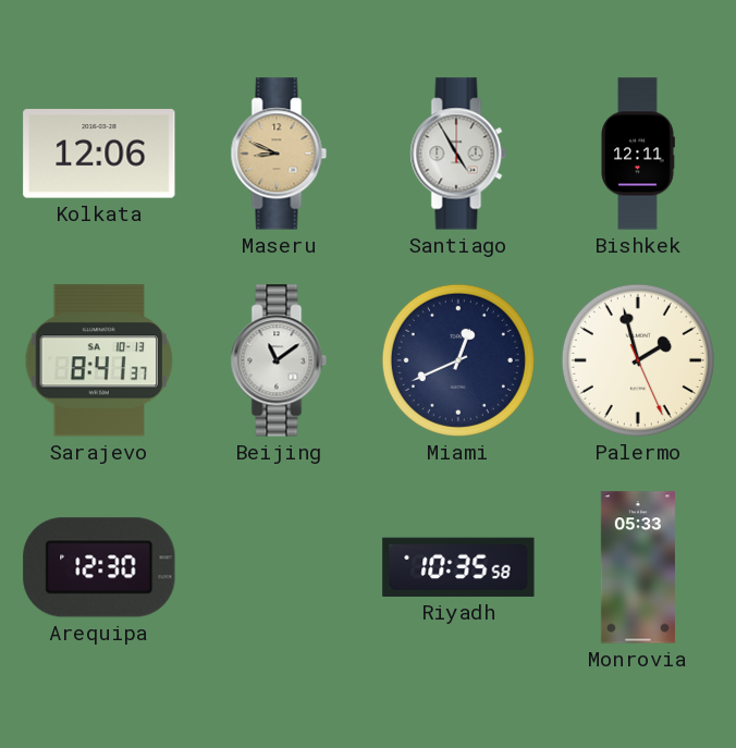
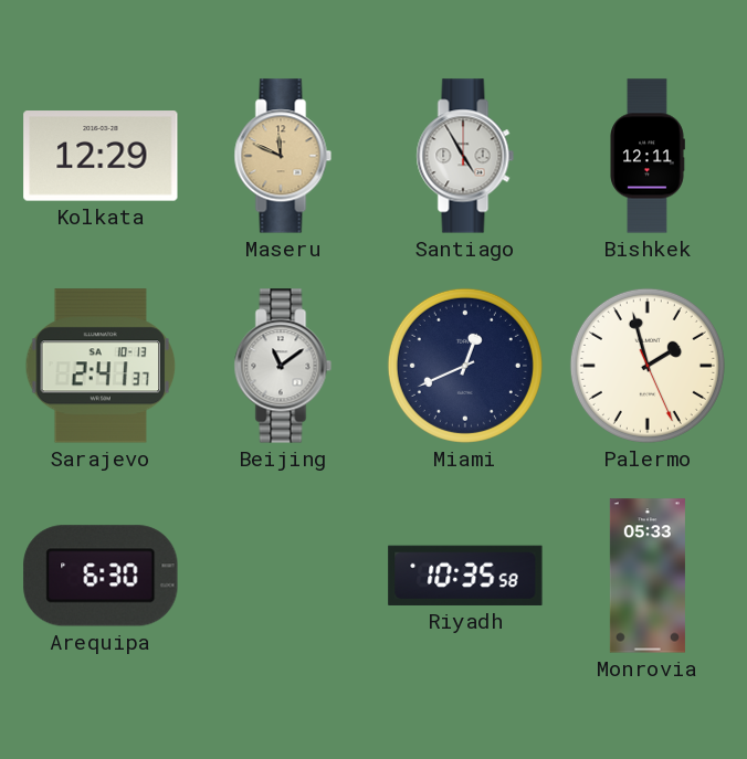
Kolkata: 12:06 -> 12:29 (101, 156)
Maseru: 8:49 -> 11:49 (283, 156)
Sarajevo: 8:41 -> 2:41 (101, 366)
Arequipa: 12:30 -> 6:30 (101, 576)
